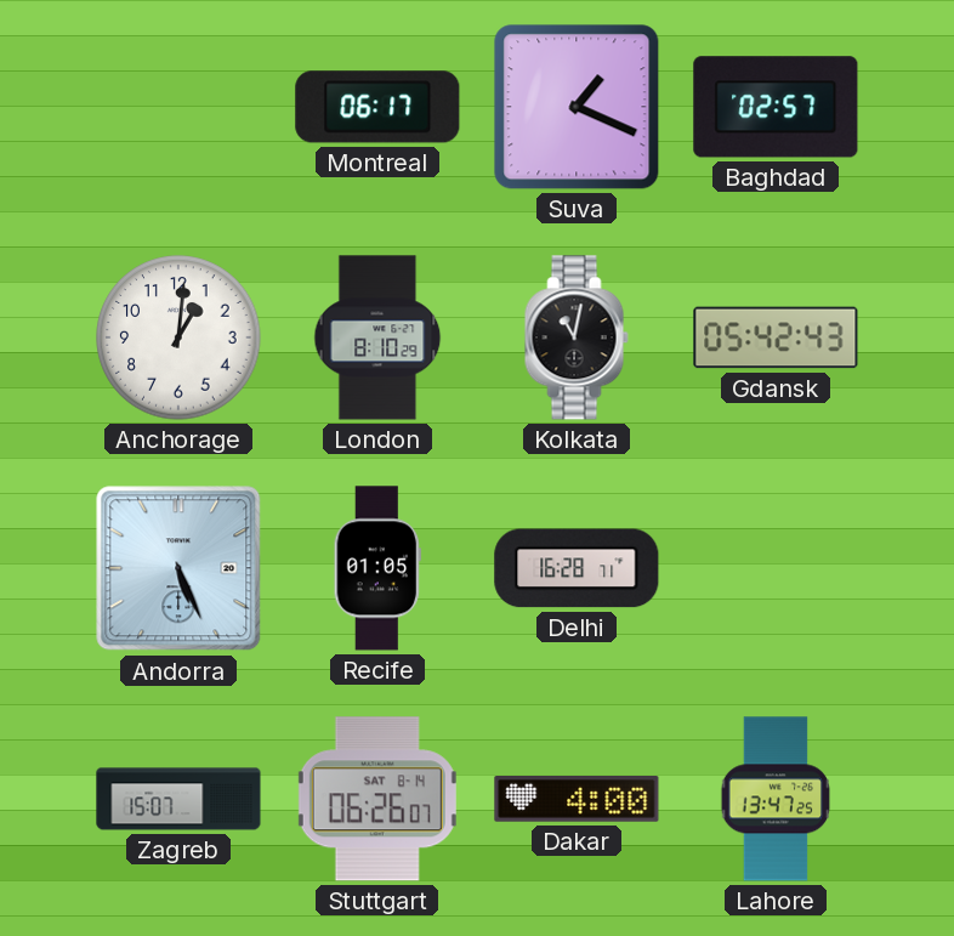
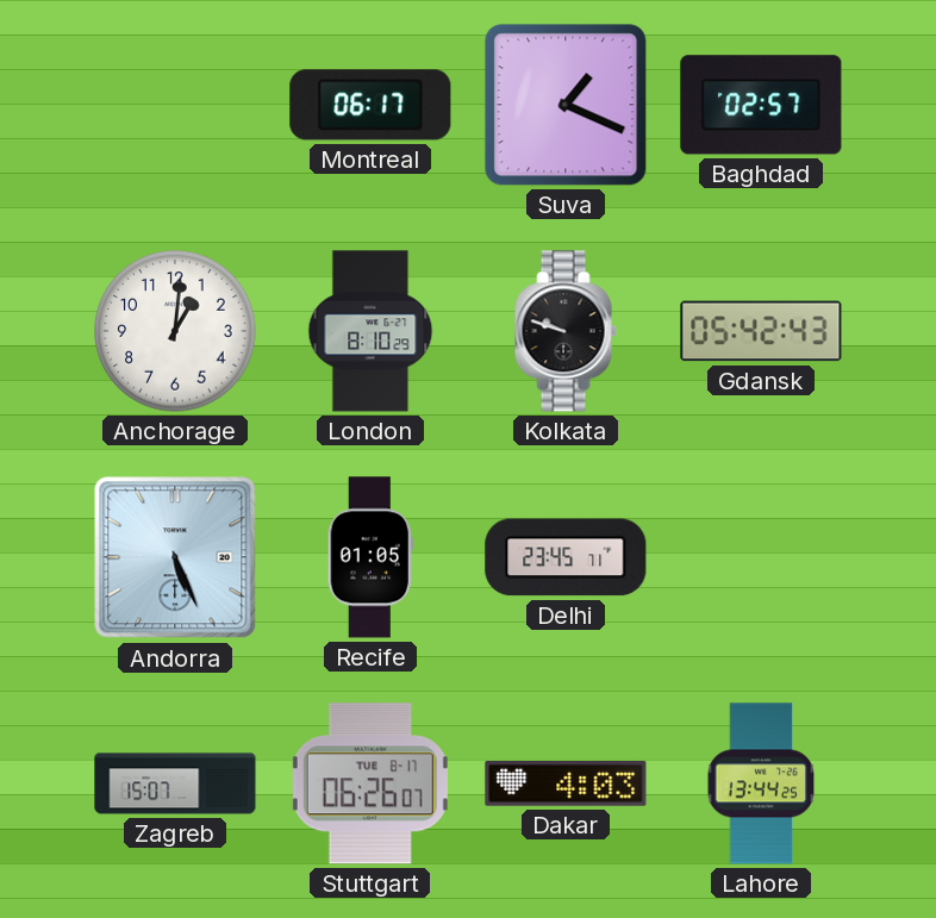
Kolkata: 11:02 -> 9:48 (566, 331)
Delhi: 16:28 -> 23:45 (566, 557)
Stuttgart date: SAT 8-14 -> TUE 8-17 (370, 783)
Dakar: 4:00 -> 4:03 (566, 785)
Lahore: 13:47 -> 13:44 (761, 783)
